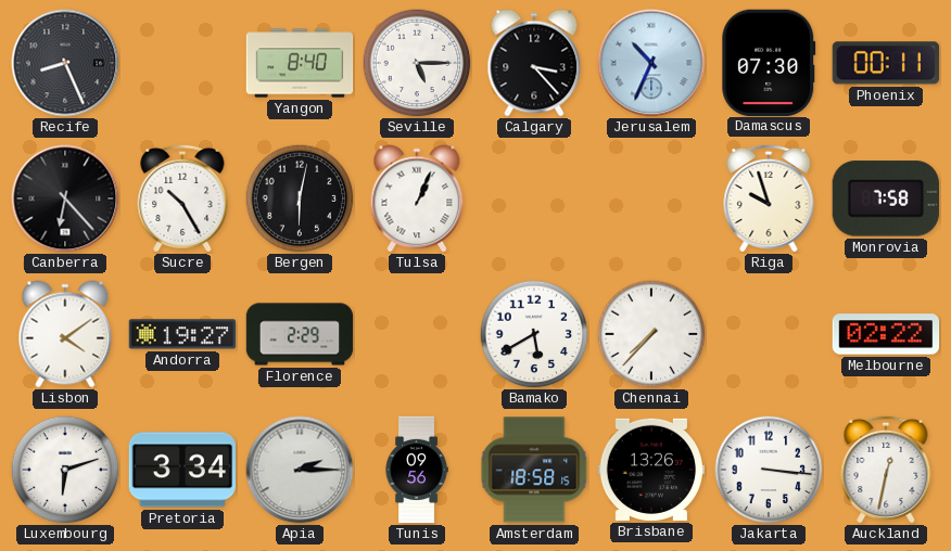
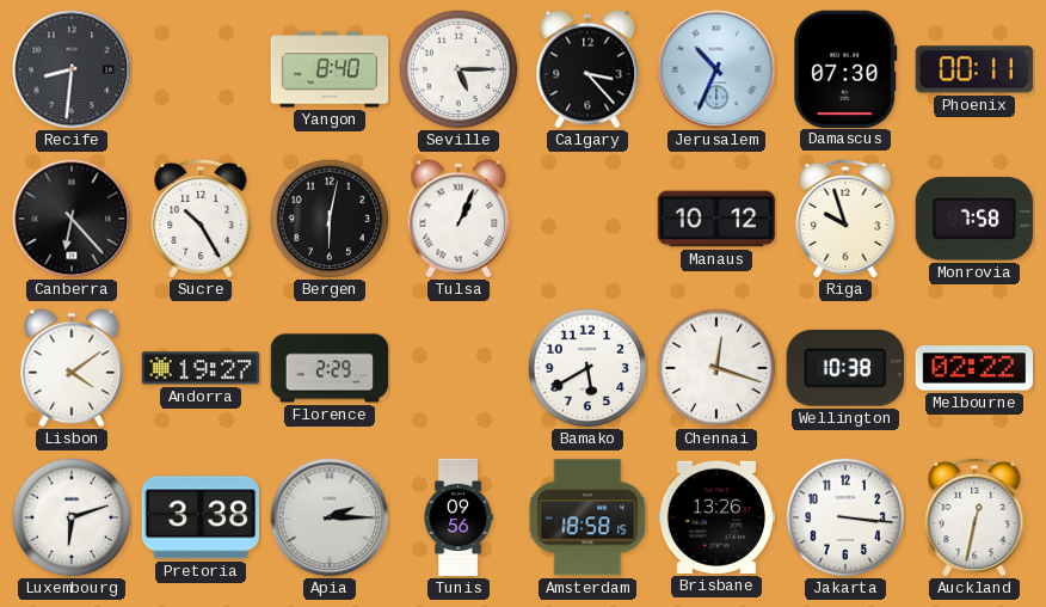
Recife: 8:26 -> 8:31 (72, 69)
Manaus: none -> 10:12 (716, 219)
Chennai: 7:37 -> 12:18 (716, 368)
Wellington: none -> 10:38 (845, 368)
Pretoria: 3:34 -> 3:38 (201, 517)
